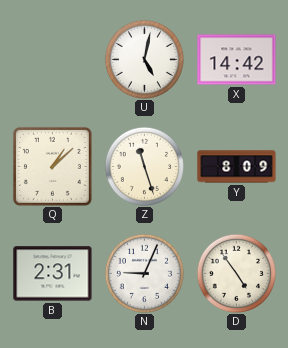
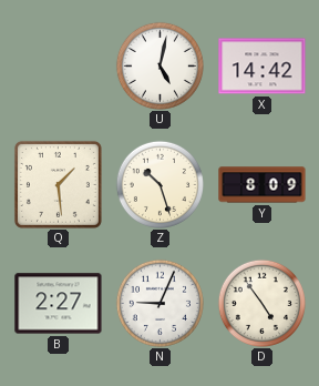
Q: 1:08 -> 1:29 (58, 184)
Z: 11:27 -> 10:27 (159, 184)
B: 2:31 -> 2:27 (59, 304)
